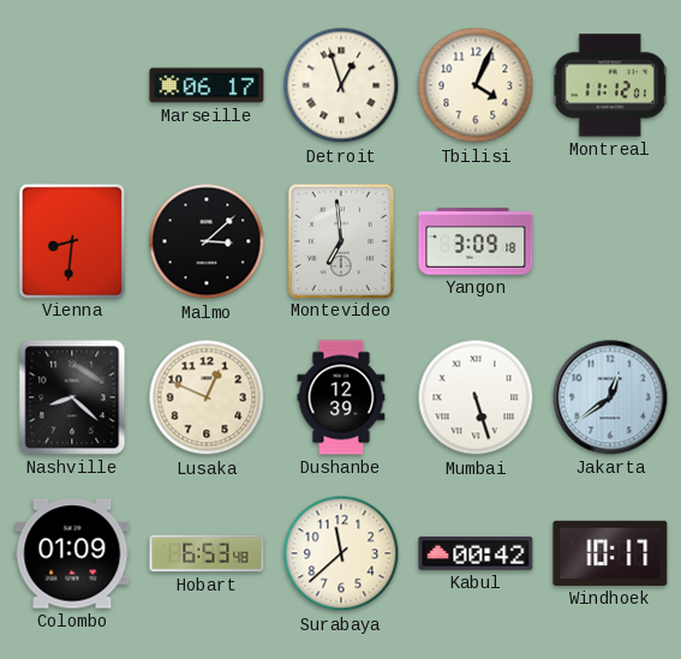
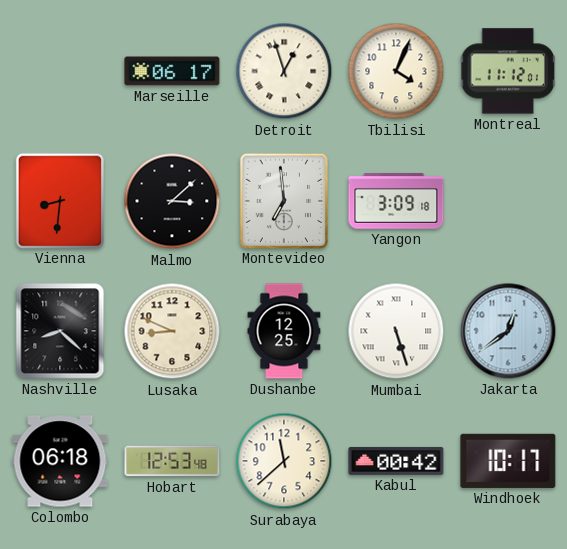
Lusaka: 12:49 -> 8:49 (172, 331)
Dushanbe: 12:39 -> 12:25 (284, 331)
Colombo: 01:09 -> 06:18 (60, 461)
Hobart: 6:53 -> 12:53 (172, 461)
